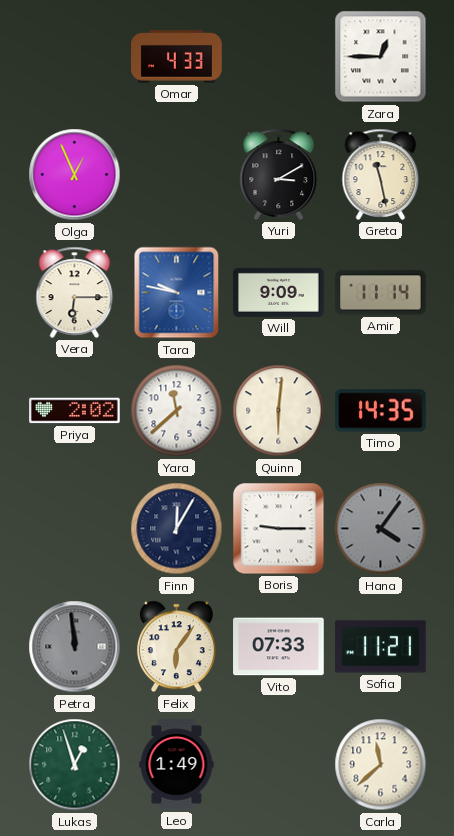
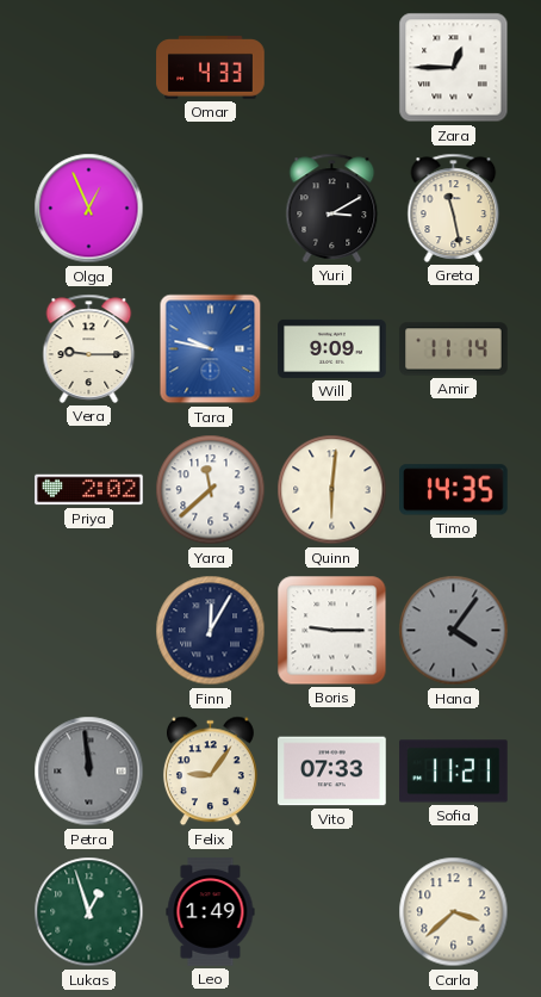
Vera: 6:15 -> 9:15 (89, 348)
Felix: 6:06 -> 9:06 (210, 772)
Carla: 11:38 -> 3:38 (454, 912)
